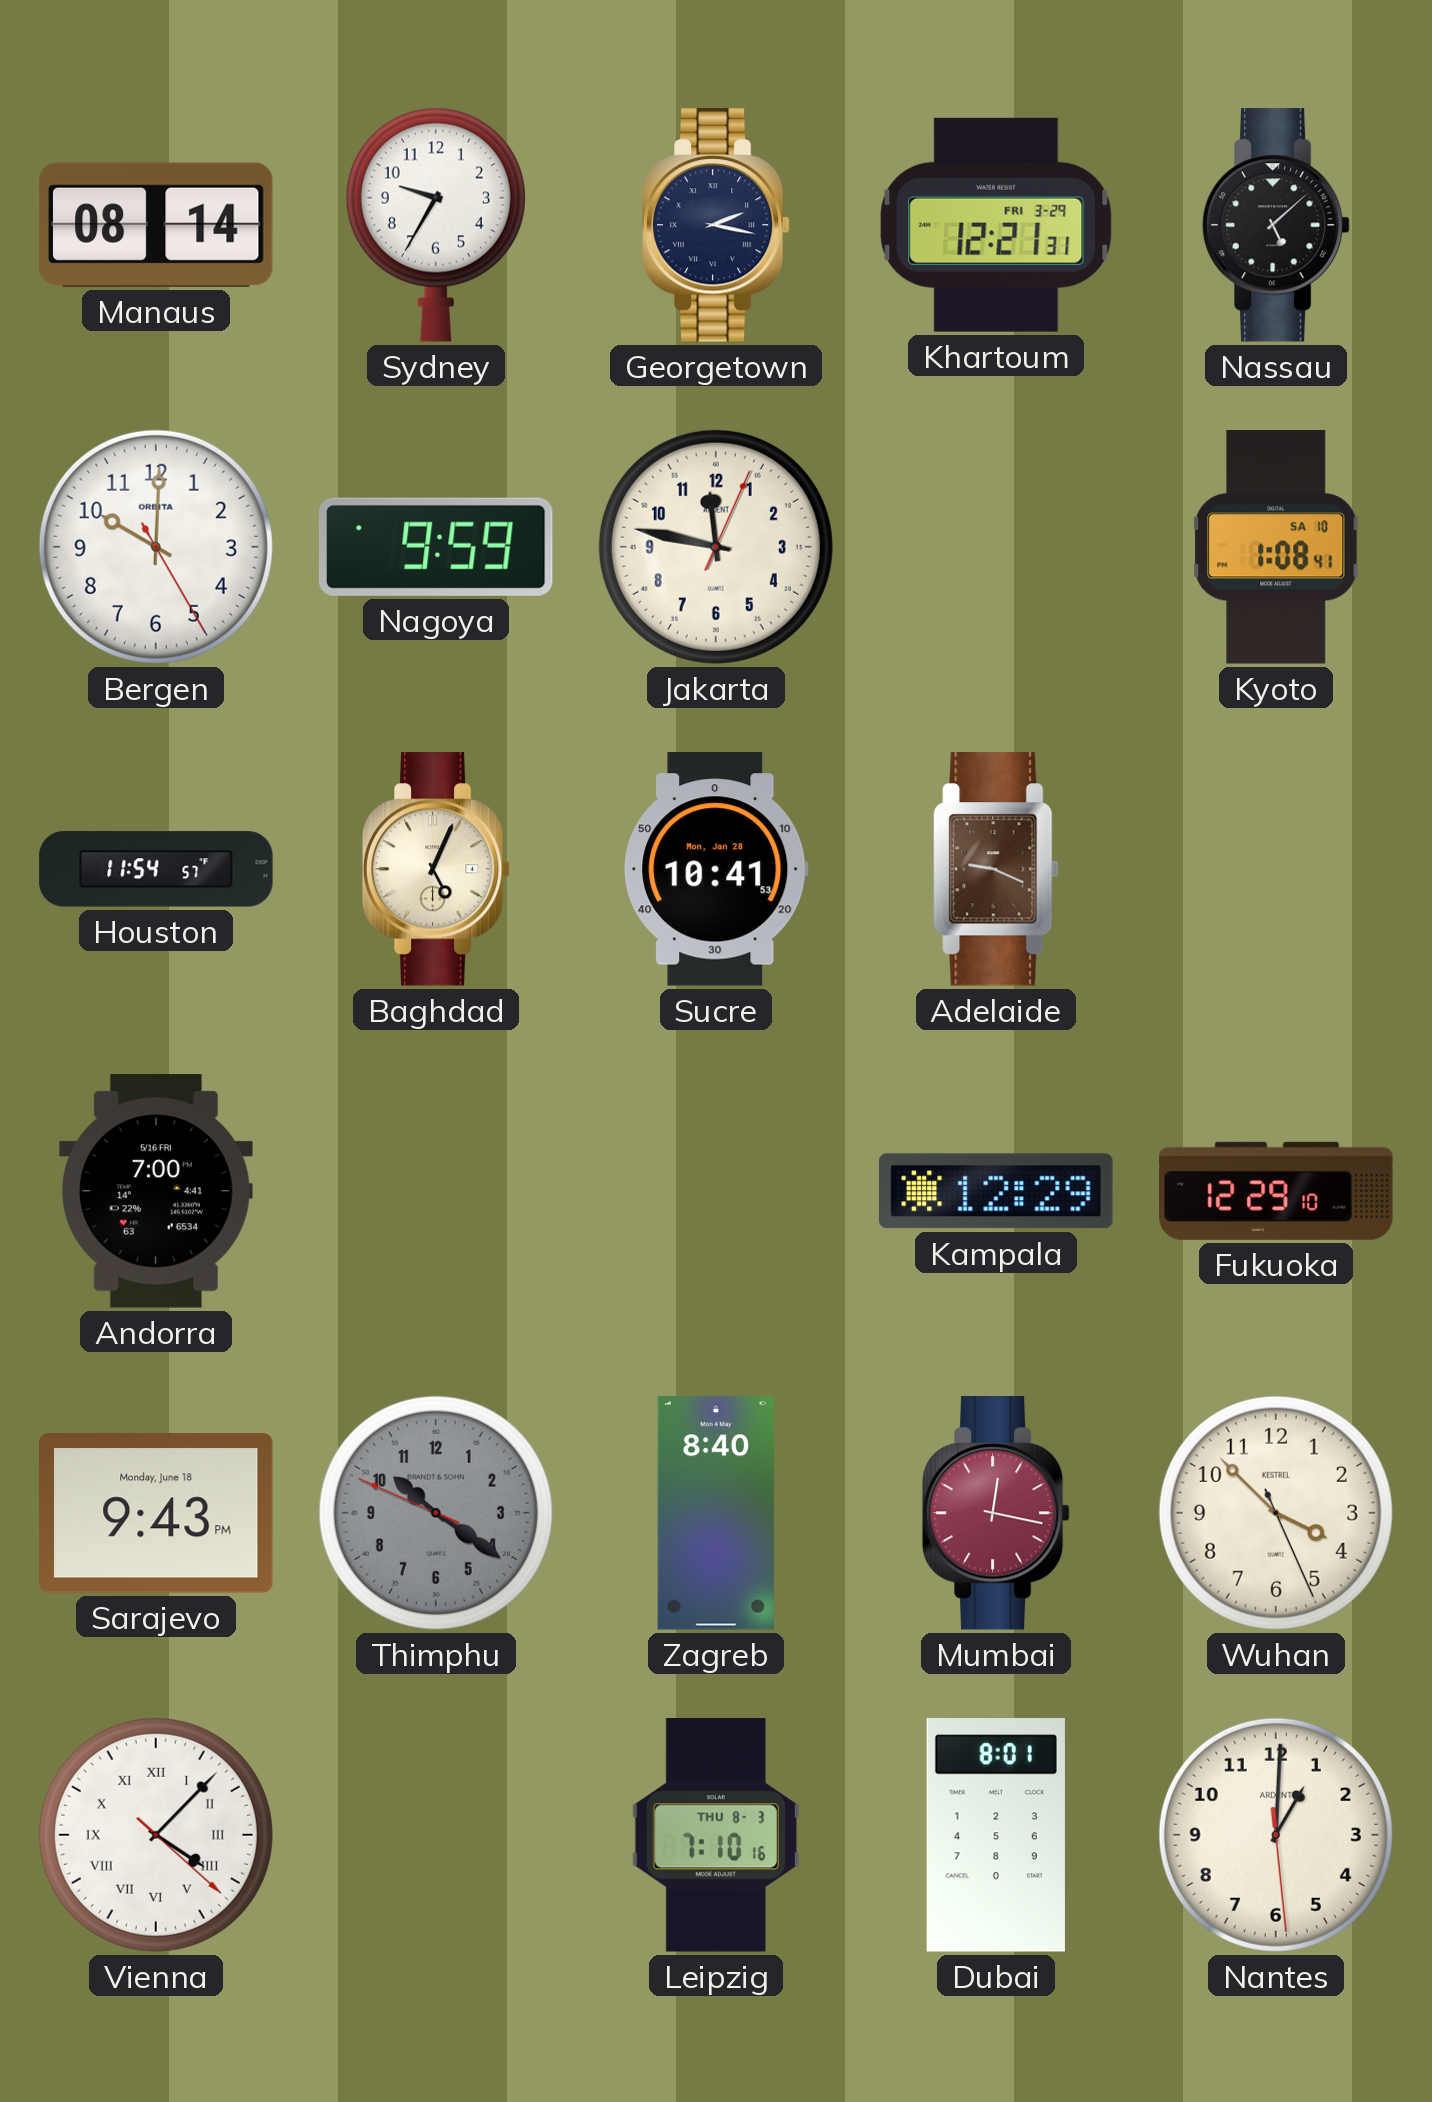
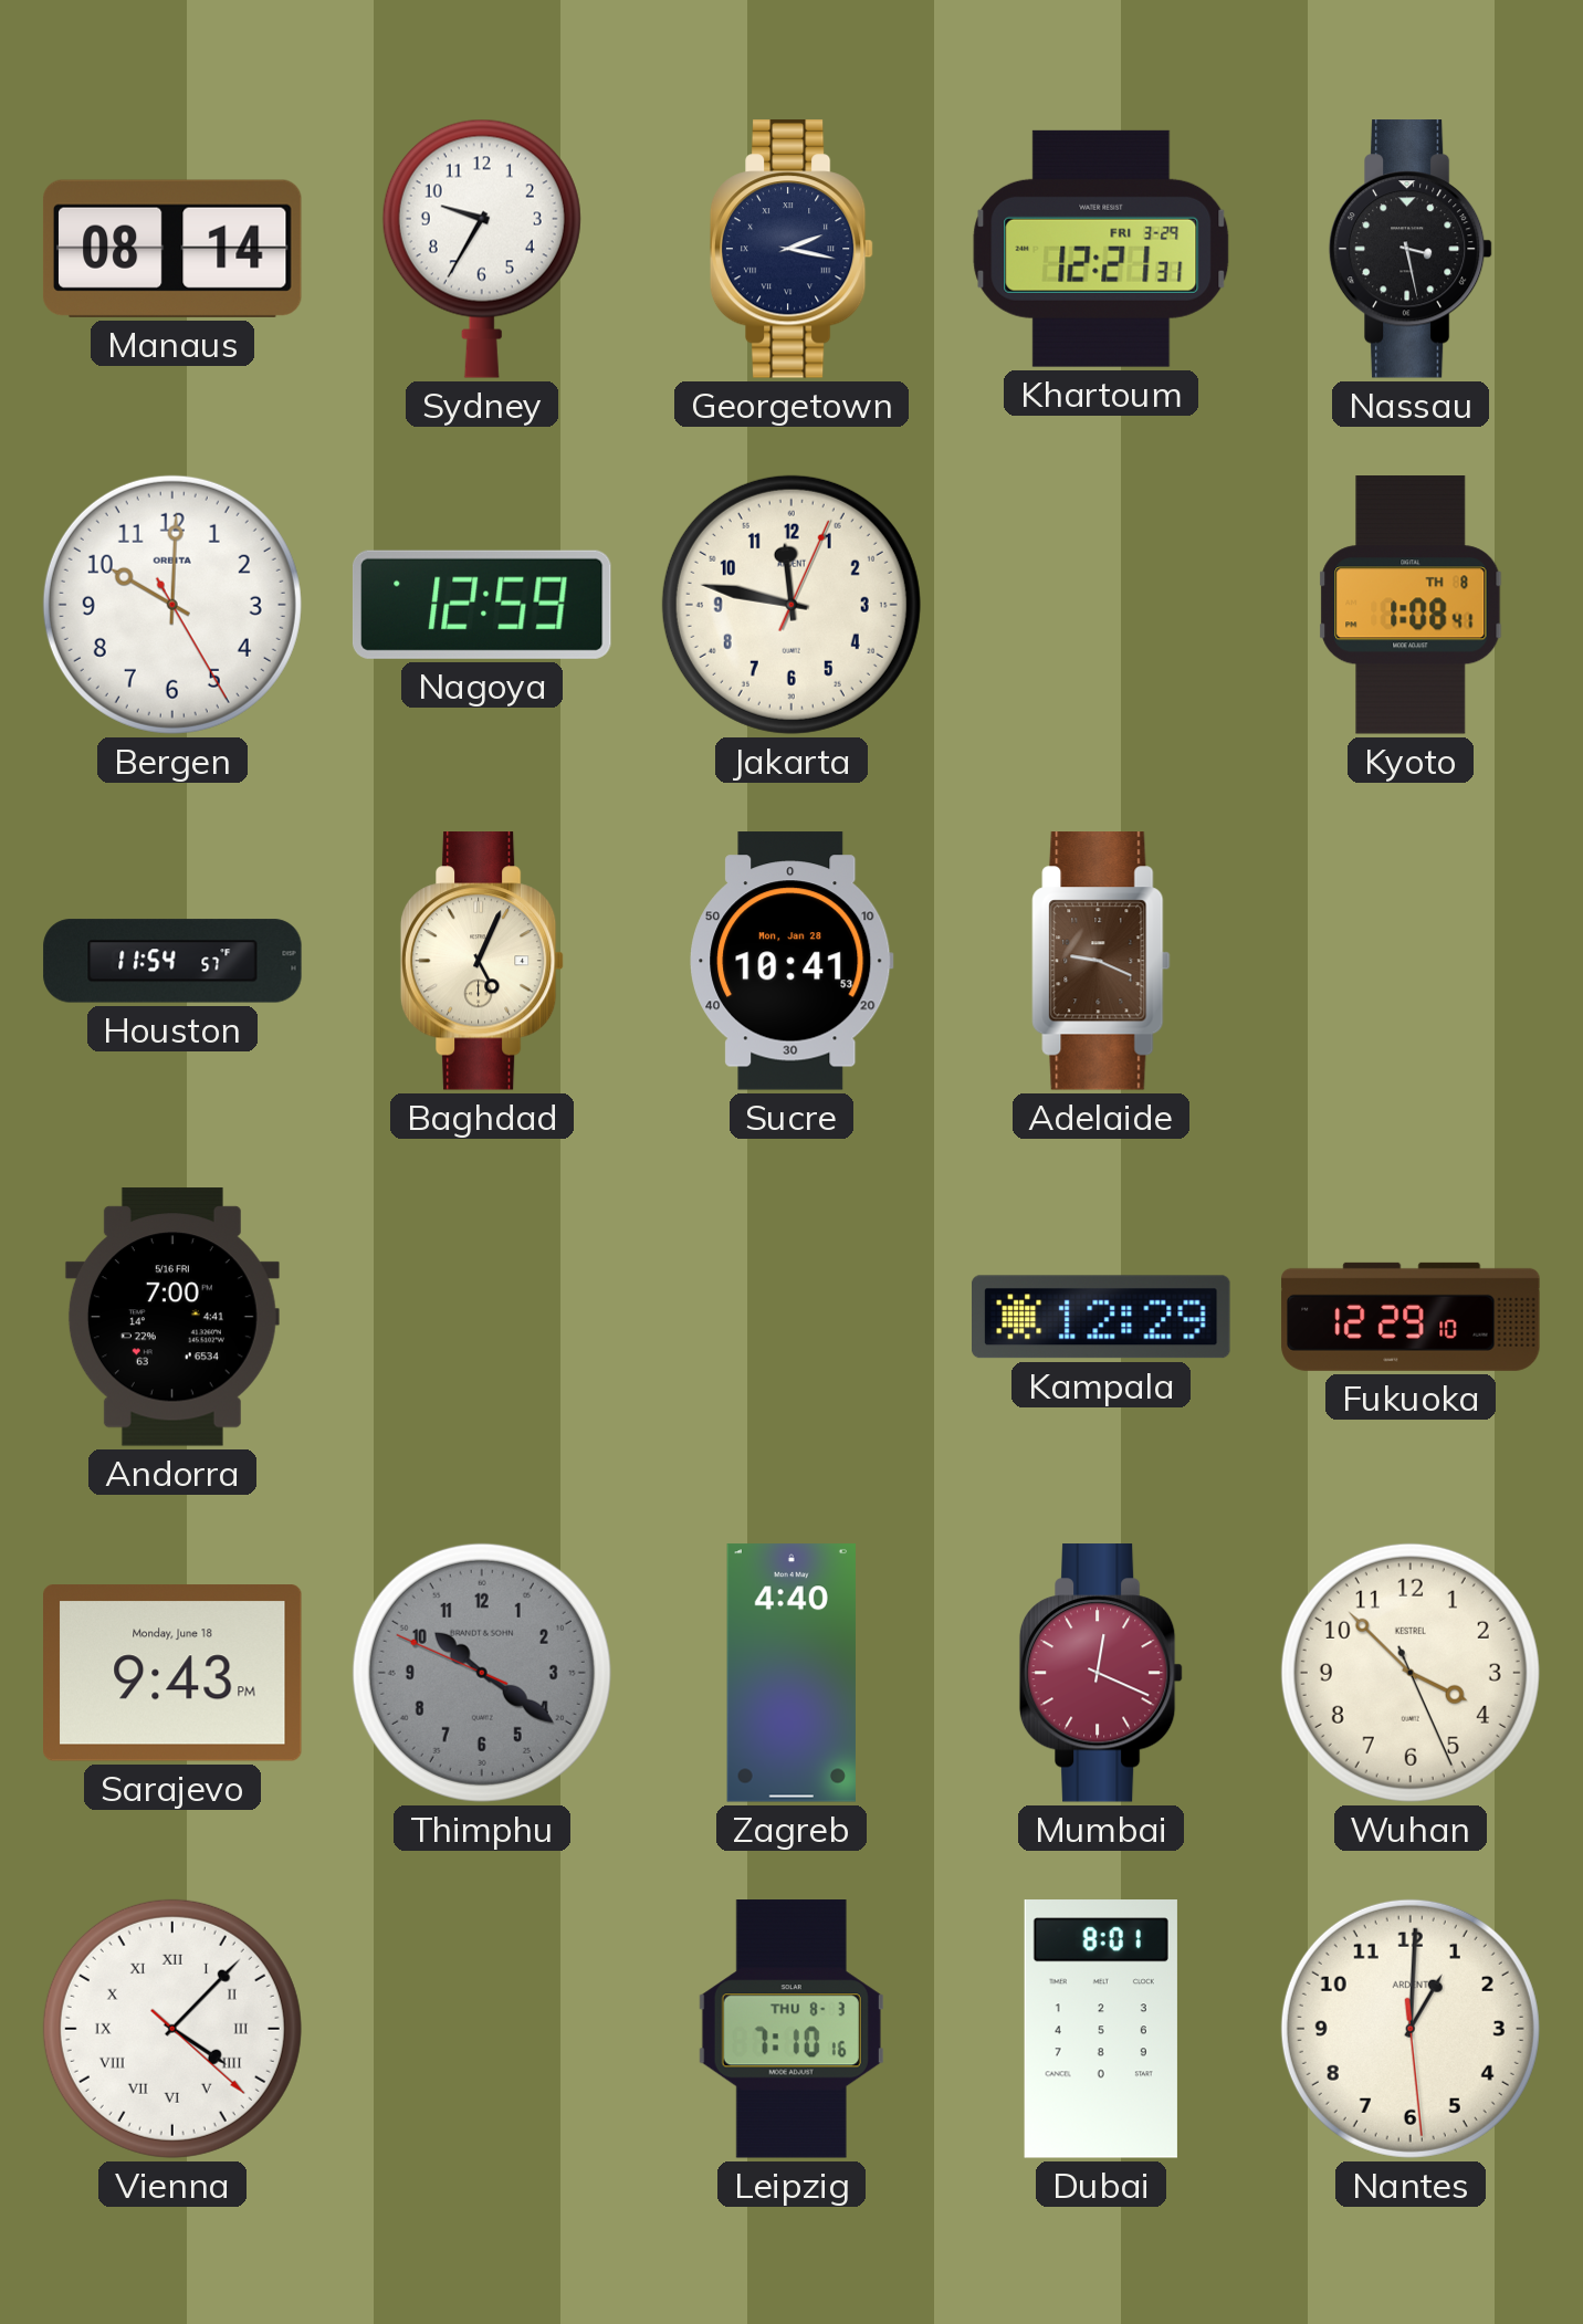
Nassau: 5:08 -> 3:28 (1411, 249)
Nagoya: 9:59 -> 12:59 (482, 605)
Kyoto date: SA 10 -> TH 8 (1411, 606)
Zagreb: 8:40 -> 4:40 (791, 1673)
Mumbai: 12:17 -> 12:19 (1101, 1673)
